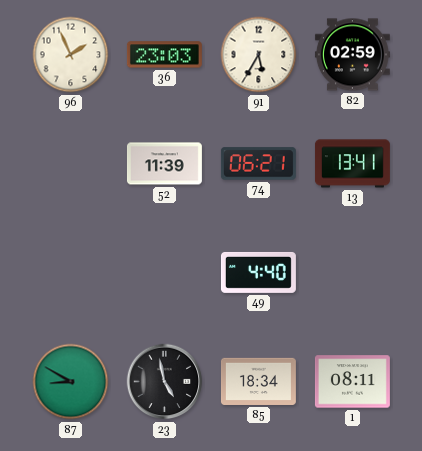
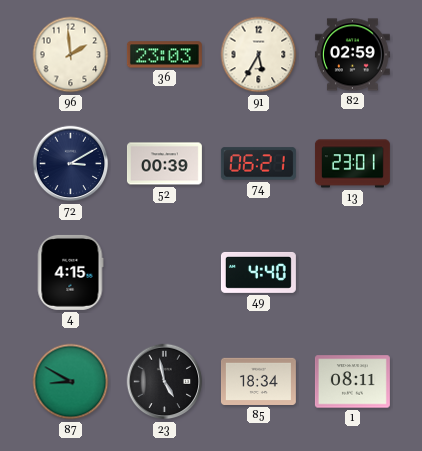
96: 1:56 -> 1:59 (71, 55)
72: none -> 3:10 (71, 164)
52: 11:39 -> 00:39 (164, 164)
13: 13:41 -> 23:01 (352, 164)
4: none -> 4:15 (70, 272)
